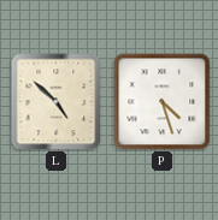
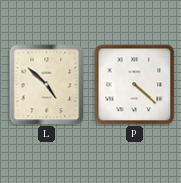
P: 4:27 -> 4:22 (135, 85)
